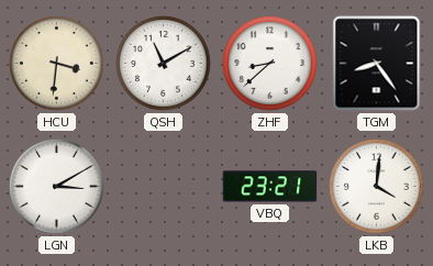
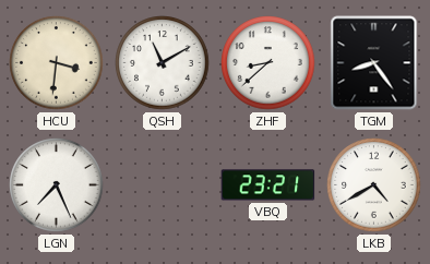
LGN: 3:10 -> 7:26 (57, 185)
LKB: 4:01 -> 4:40 (374, 185)
